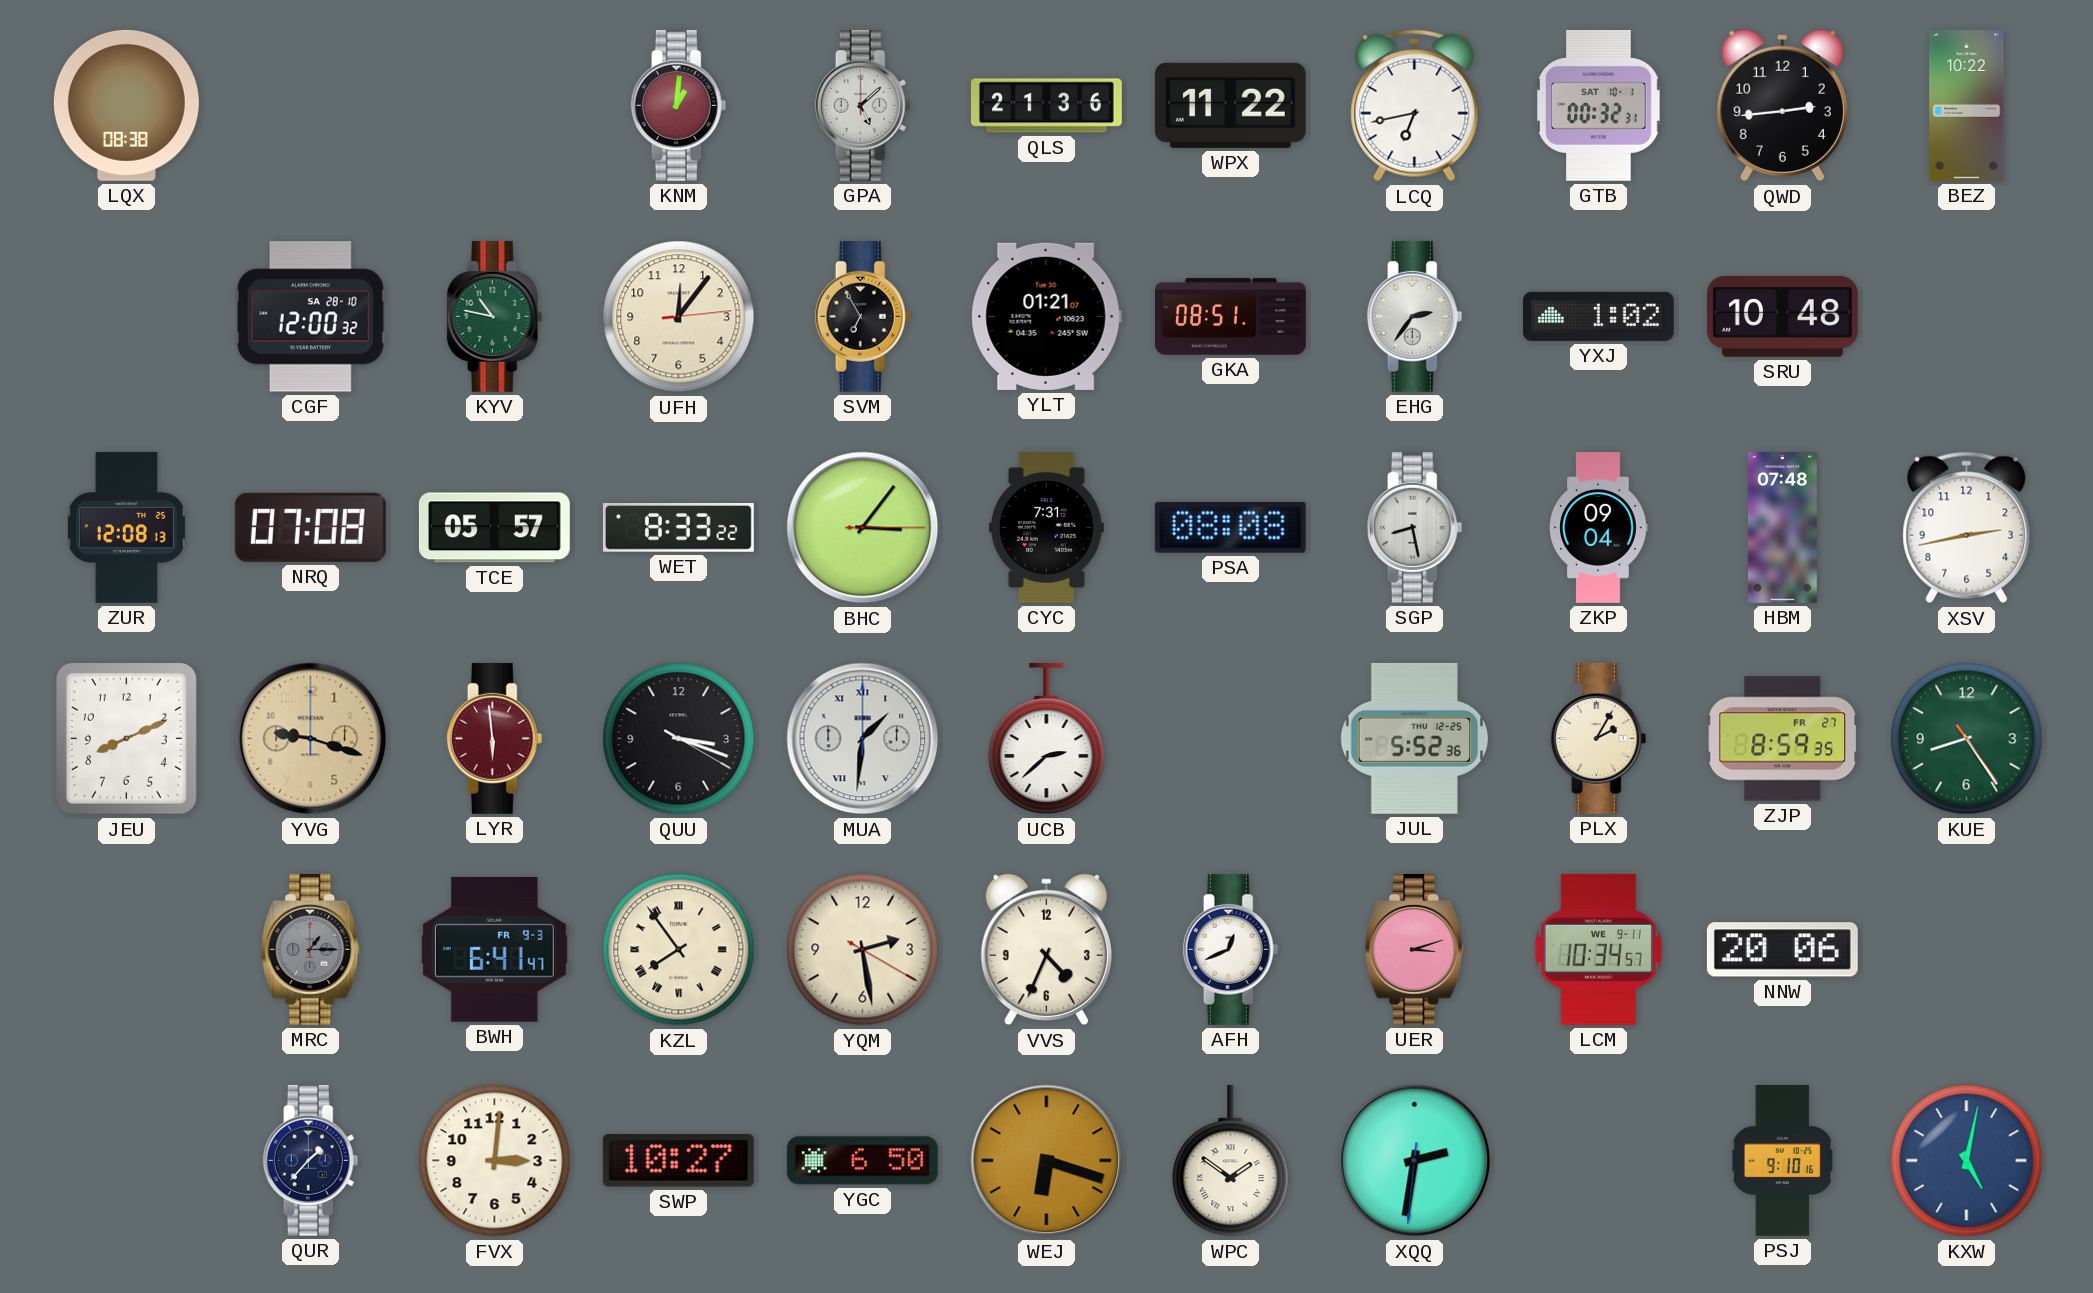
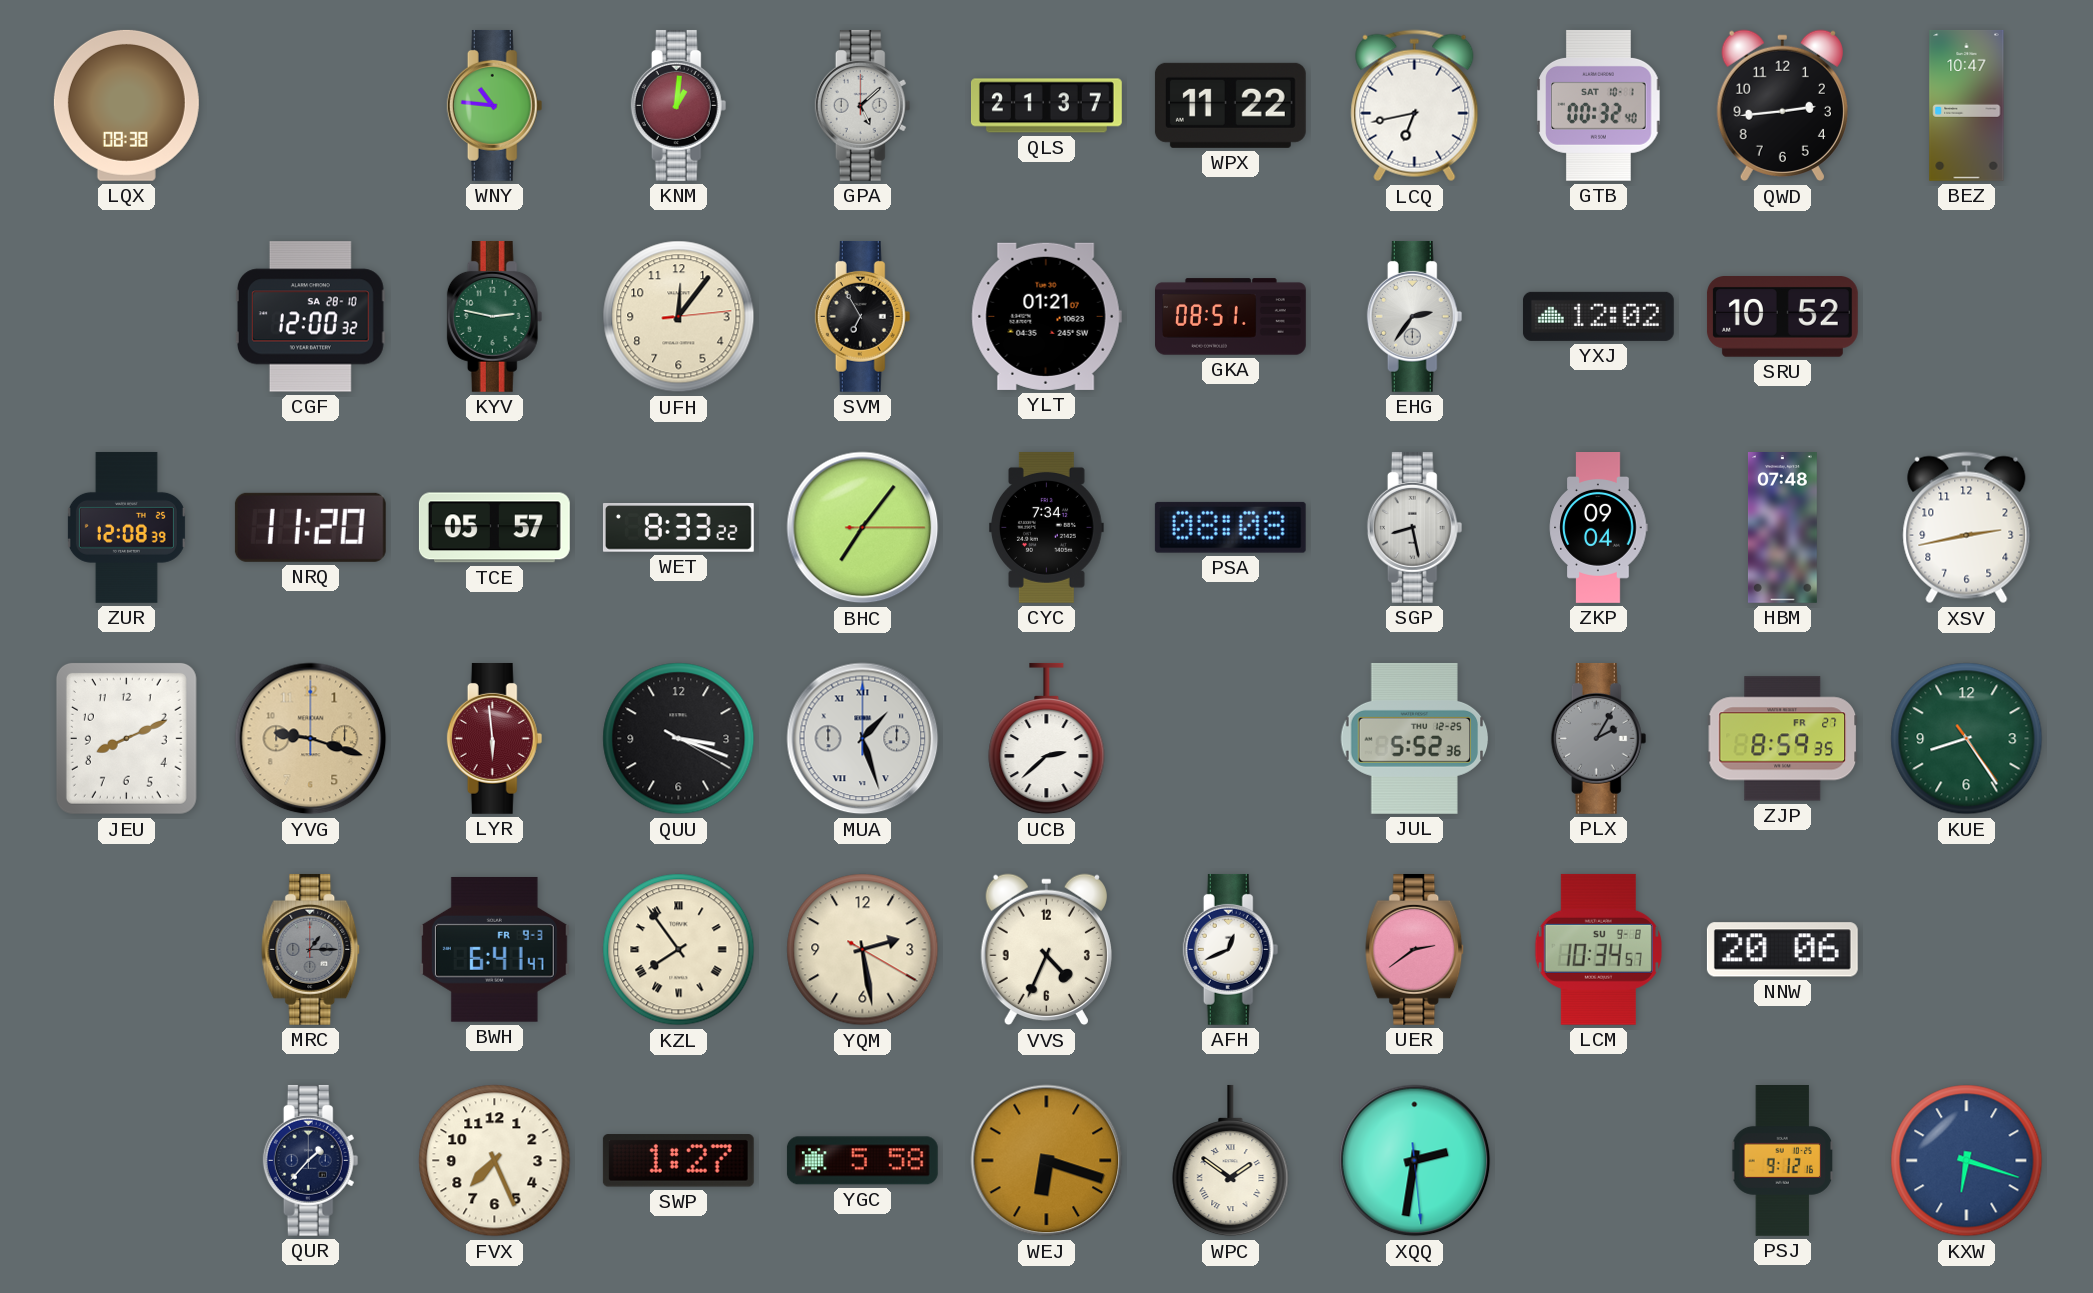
WNY: none -> 10:46 (495, 105)
QLS: 21:36 -> 21:37 (1046, 106)
GTB: 00:32:31 -> 00:32:40 (1599, 105)
BEZ: 10:22 -> 10:47 (1967, 105)
KYV: 10:47 -> 2:47 (495, 316)
YXJ: 1:02 -> 12:02 (1598, 316)
SRU: 10:48 -> 10:52 (1782, 317)
ZUR: 12:08:13 -> 12:08:39 (126, 527)
NRQ: 07:08 -> 11:20 (310, 527)
BHC: 3:06 -> 7:06 (863, 528)
CYC: 7:31 -> 7:34 (1047, 527)
MUA: 1:31 -> 1:27 (863, 739)
PLX dial: cream -> grey (1599, 738)
UER: 3:12 -> 2:39 (1415, 949)
LCM date: WE 9-11 -> SU 9-8 (1598, 949)
FVX: 3:01 -> 7:26 (495, 1161)
SWP: 10:27 -> 1:27 (678, 1161)
YGC: 6:50 -> 5:58 (862, 1161)
XQQ: 2:31:31 -> 2:31:29 (1415, 1161)
PSJ: 9:10 -> 9:12 (1783, 1161)
KXW: 5:02 -> 6:18 (1967, 1161)
